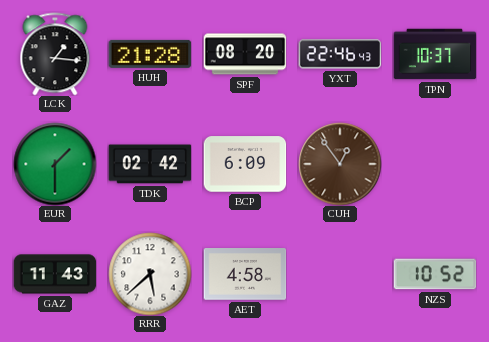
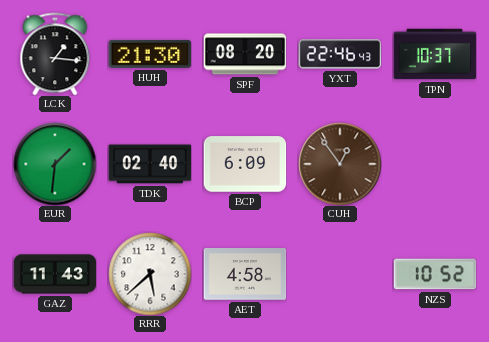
HUH: 21:28 -> 21:30 (150, 54)
EUR: 1:30 -> 1:31 (55, 164)
TDK: 02:42 -> 02:40 (150, 164)
